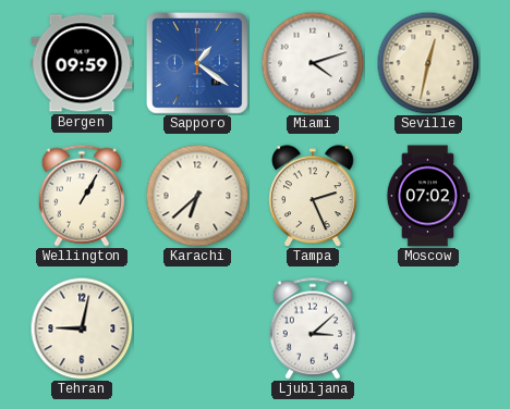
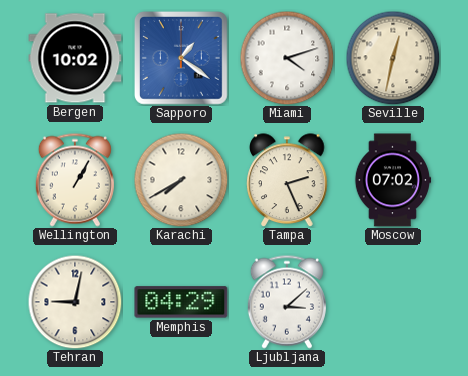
Bergen: 09:59 -> 10:02 (75, 58)
Karachi: 6:38 -> 7:40 (181, 180)
Memphis: none -> 04:29 (181, 302)
